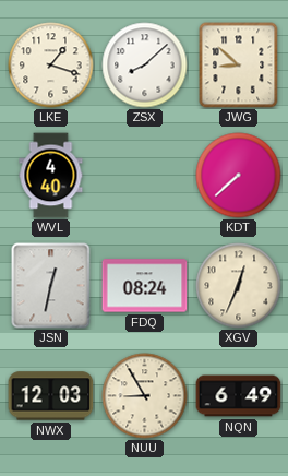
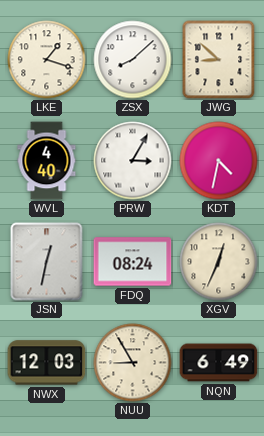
PRW: none -> 3:05 (133, 161)
KDT: 7:38 -> 4:32 (219, 161)
